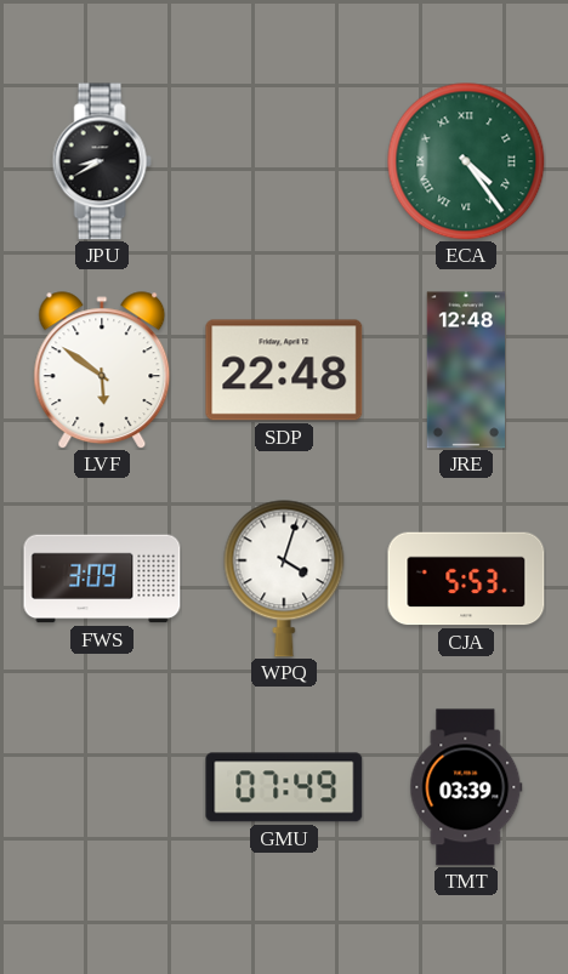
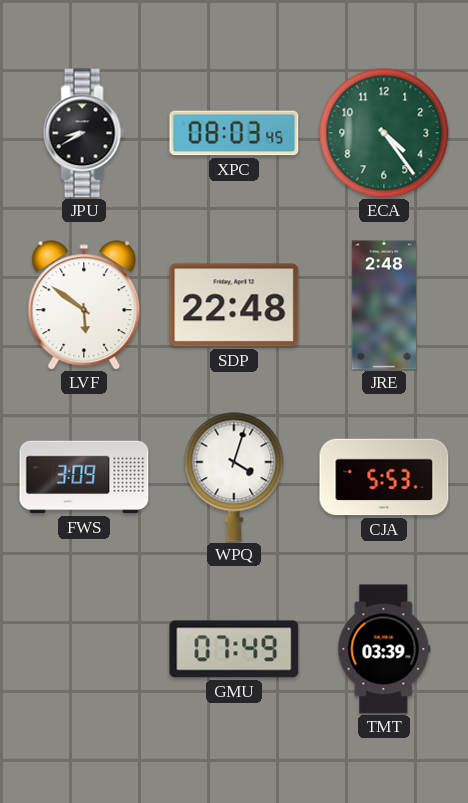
XPC: none -> 08:03 (234, 133)
ECA numerals: Roman -> Arabic (384, 133)
JRE: 12:48 -> 2:48 (383, 305)
